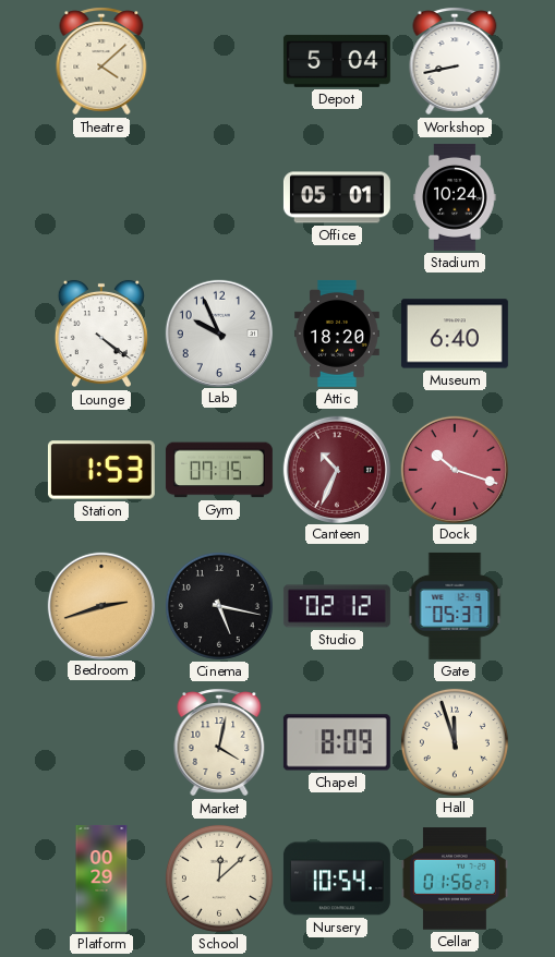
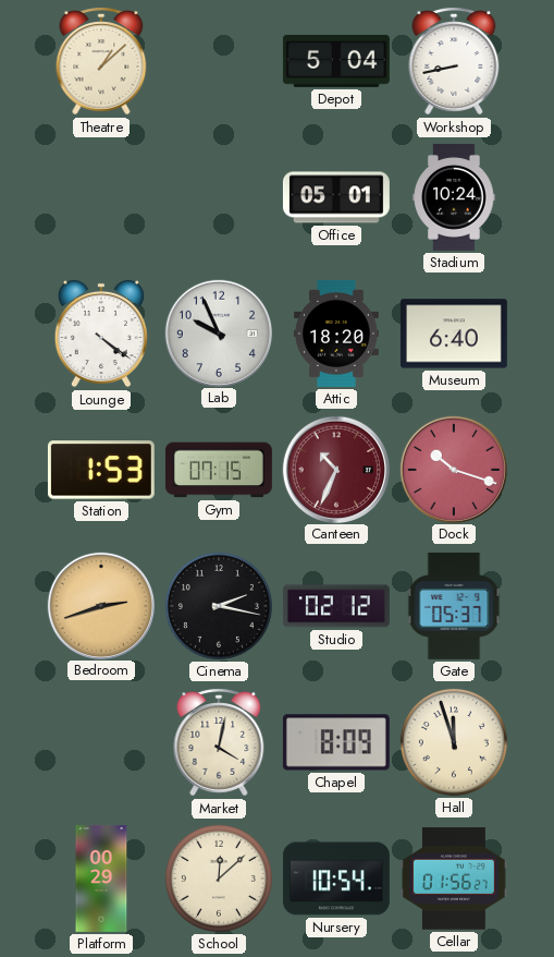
Theatre: 4:08 -> 1:08 (101, 61)
Cinema: 5:17 -> 2:17 (219, 606)
